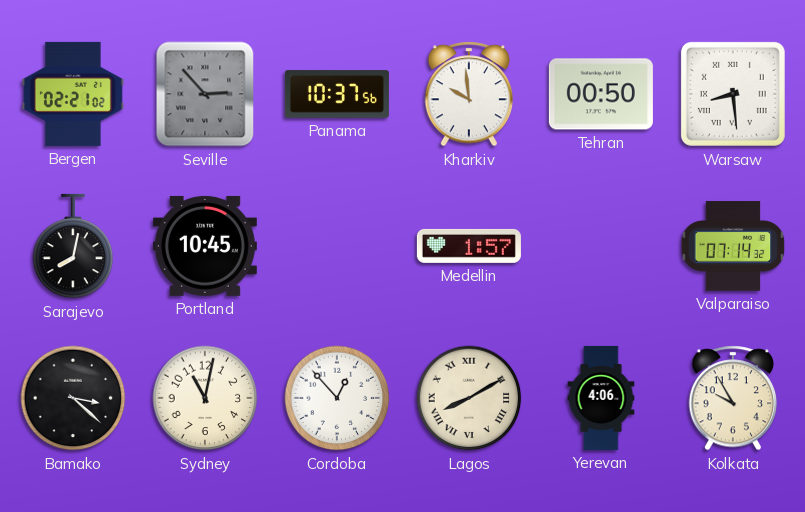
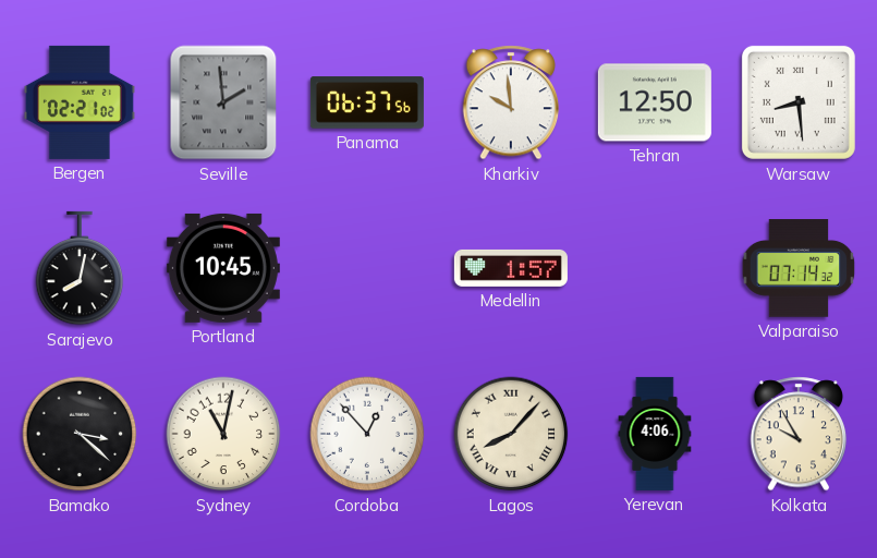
Seville: 2:53 -> 1:59 (223, 102)
Panama: 10:37 -> 06:37 (367, 102)
Tehran: 00:50 -> 12:50 (655, 102)
Lagos: 8:10 -> 8:07 (511, 434)
